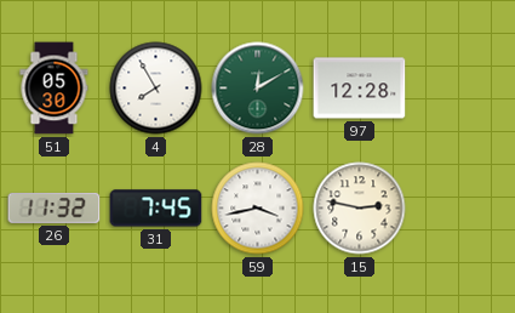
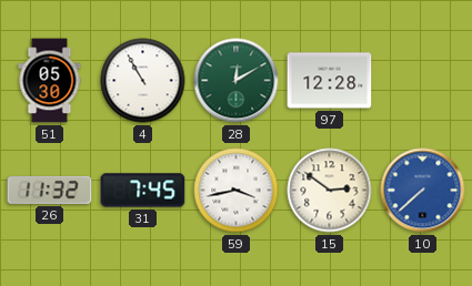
4: 7:55 -> 10:55 (143, 81)
15: 2:47 -> 2:51 (330, 191)
10: none -> 7:38 (423, 191)
